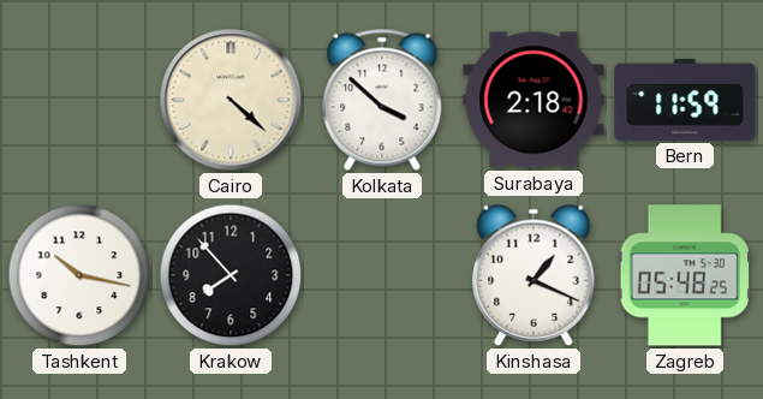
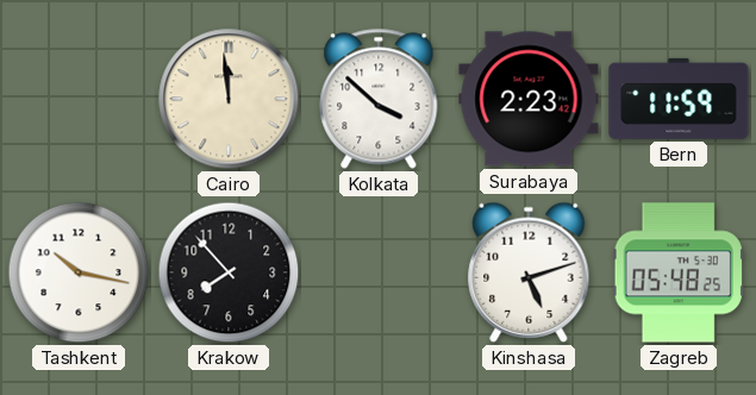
Cairo: 4:22 -> 11:59 (229, 99)
Surabaya: 2:18 -> 2:23 (529, 99)
Kinshasa: 1:19 -> 5:12 (529, 272)
